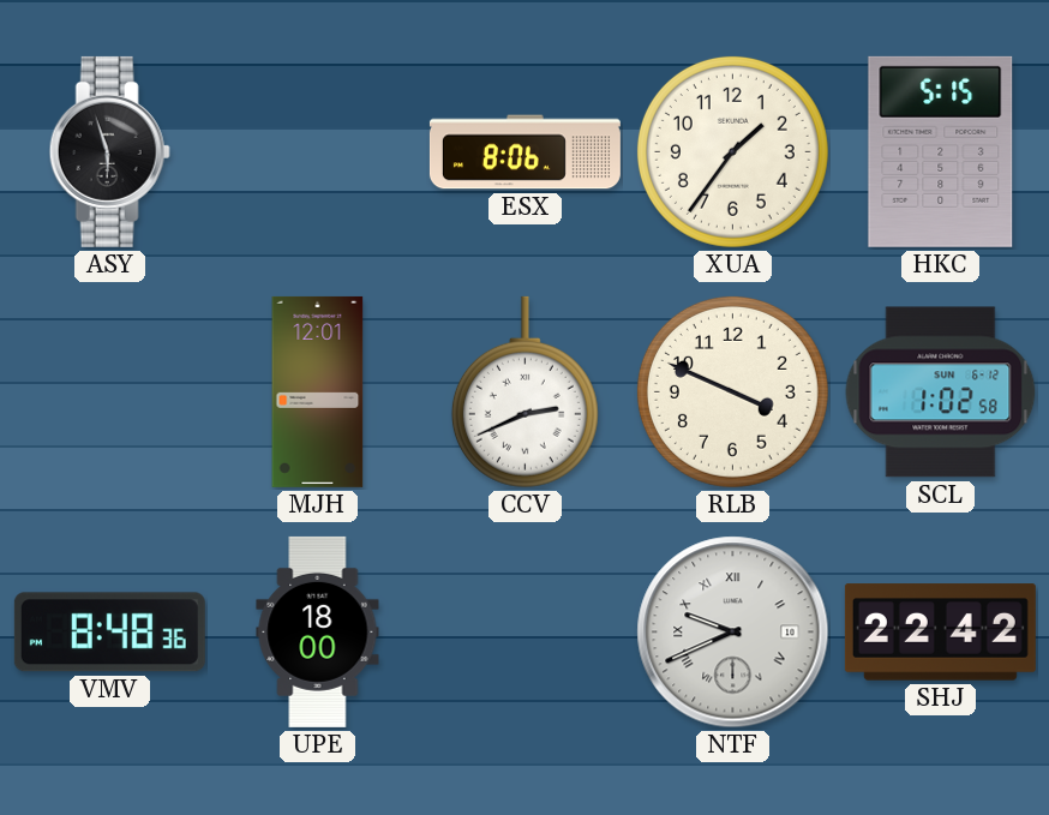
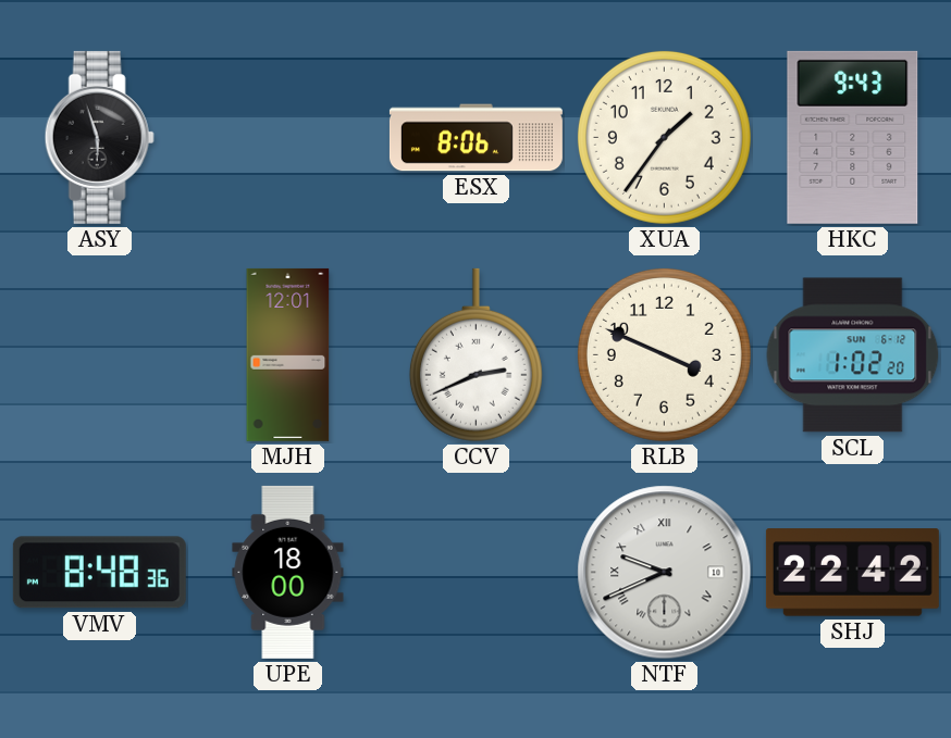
HKC: 5:15 -> 9:43 (853, 137)
SCL: 1:02:58 -> 1:02:20 (853, 355)
